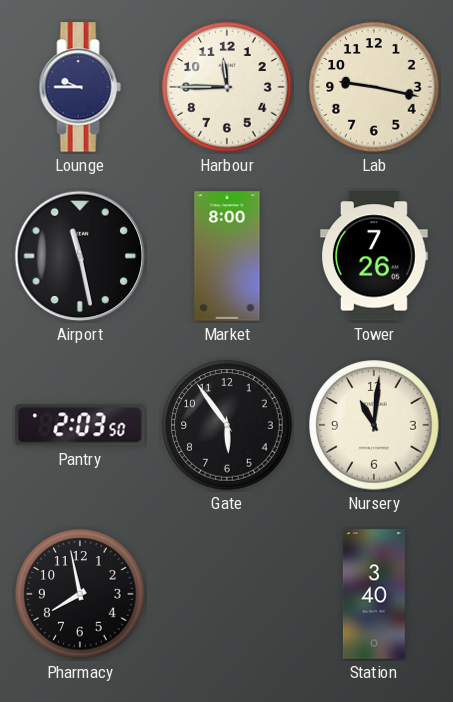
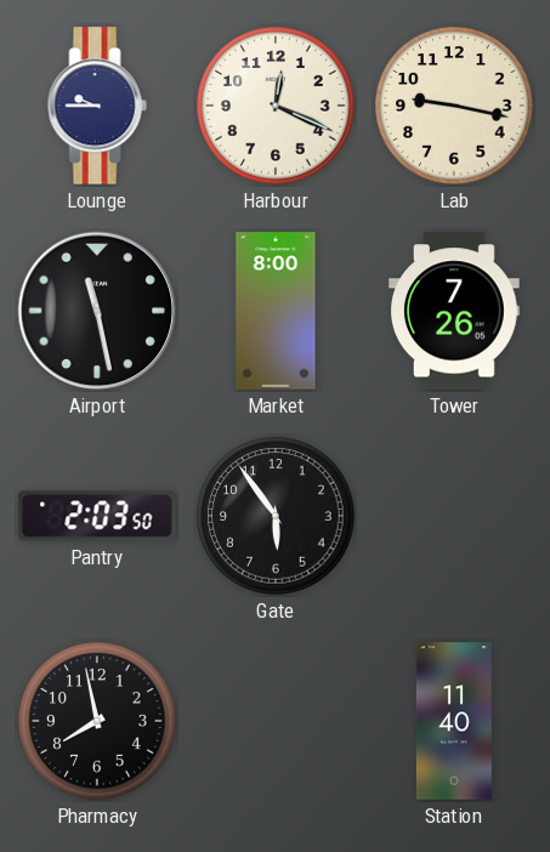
Harbour: 11:45 -> 12:19 (276, 106)
Nursery: 11:01 -> none (374, 425)
Station: 3:40 -> 11:40 (454, 721)
